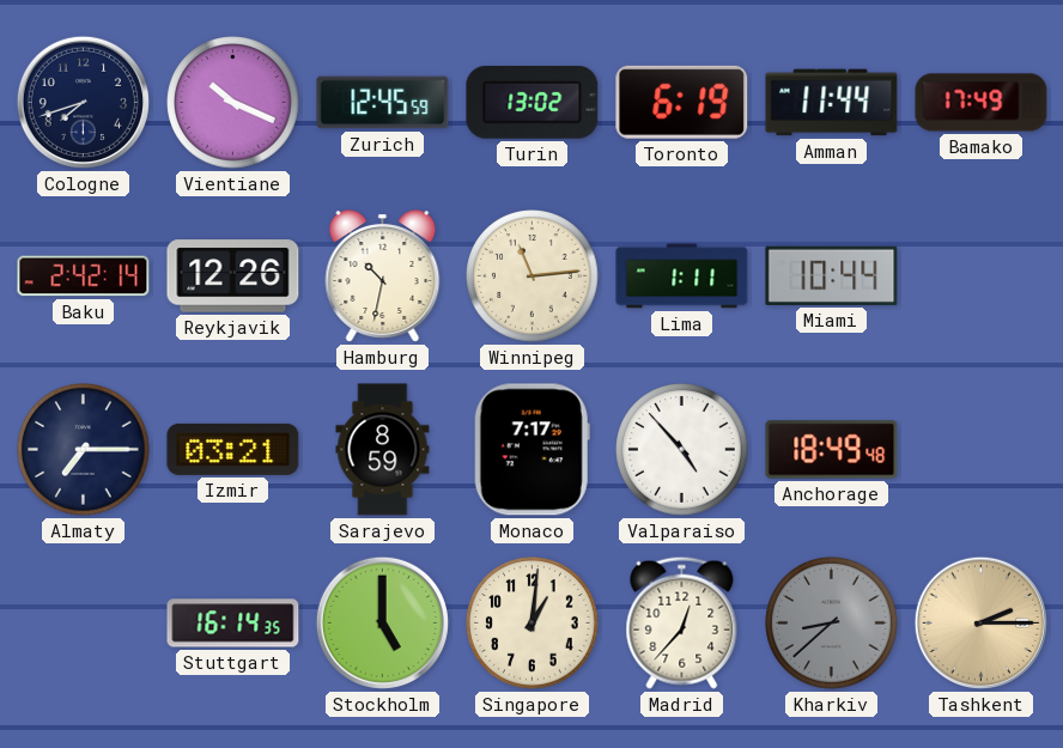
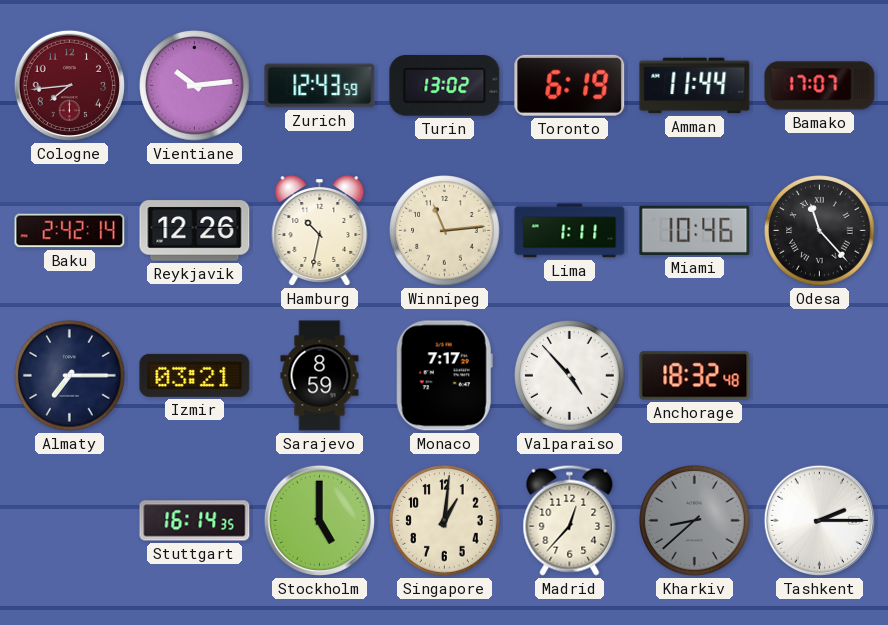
Cologne: 7:42 -> 7:44 (69, 85)
Cologne dial: navy -> burgundy (69, 85)
Vientiane: 10:19 -> 10:14 (195, 86)
Zurich: 12:45 -> 12:43 (320, 86)
Bamako: 17:49 -> 17:07 (820, 86)
Miami: 10:44 -> 10:46 (695, 230)
Odesa: none -> 11:23 (820, 231)
Anchorage: 18:49 -> 18:32 (695, 376)
Tashkent dial: champagne -> white (819, 520)
